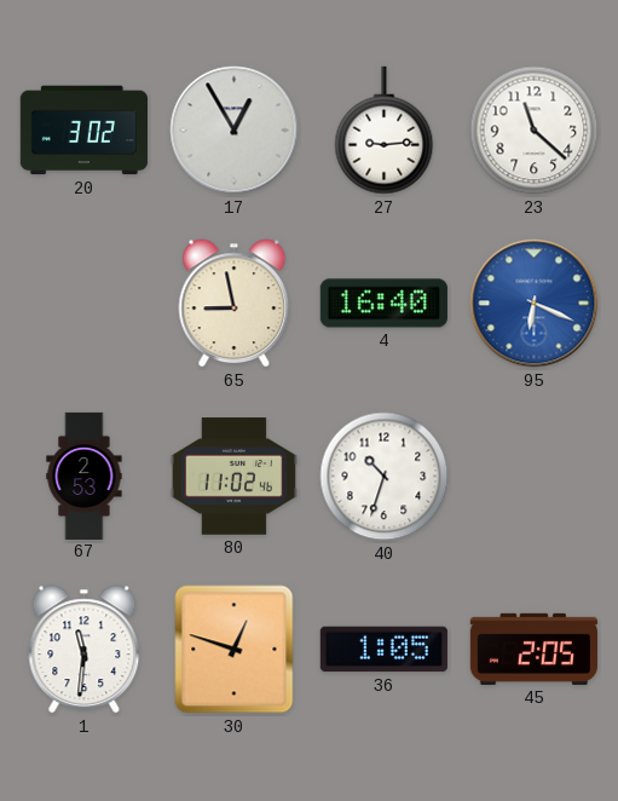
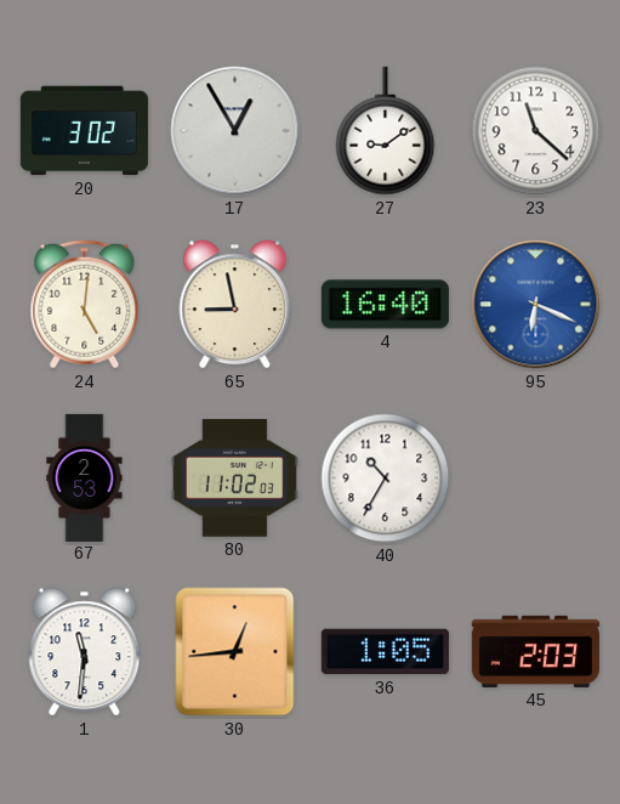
27: 9:14 -> 9:09 (386, 131)
24: none -> 5:01 (85, 305)
80: 11:02:46 -> 11:02:03 (234, 479)
40: 10:33 -> 10:35 (386, 479)
30: 12:48 -> 12:44 (235, 652)
45: 2:05 -> 2:03 (535, 651)
